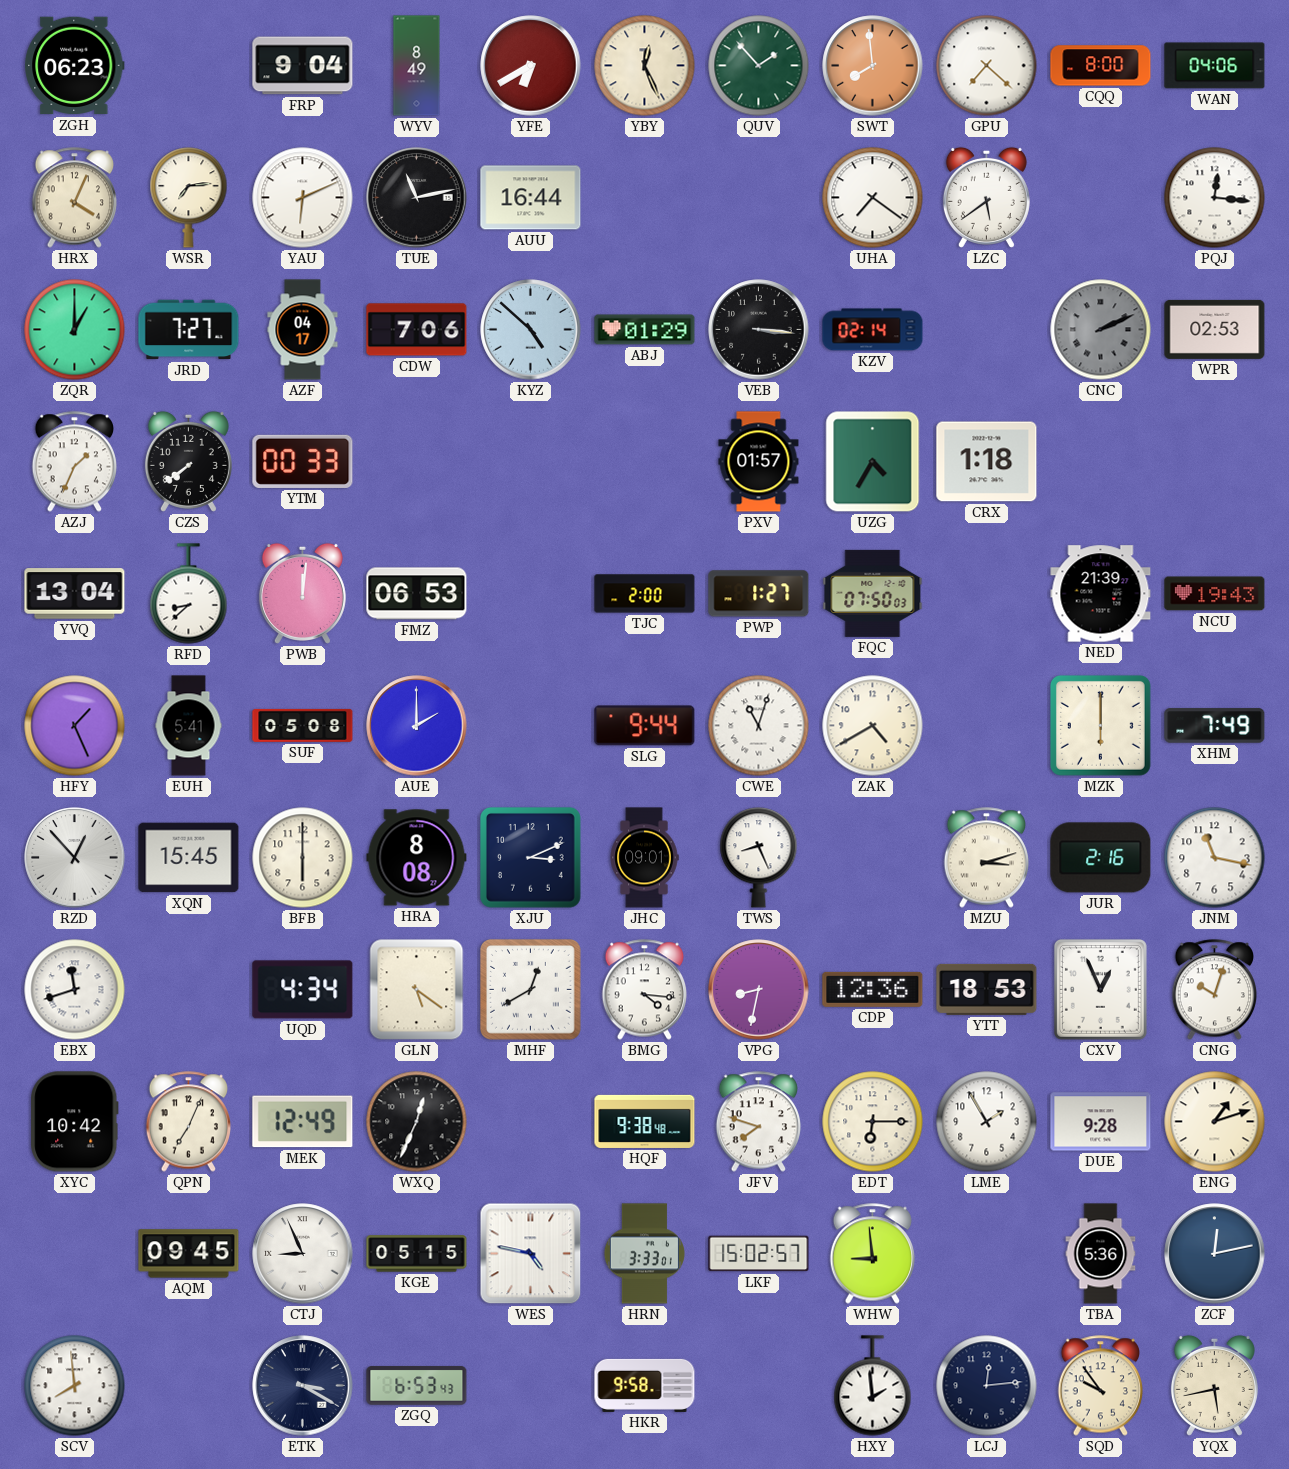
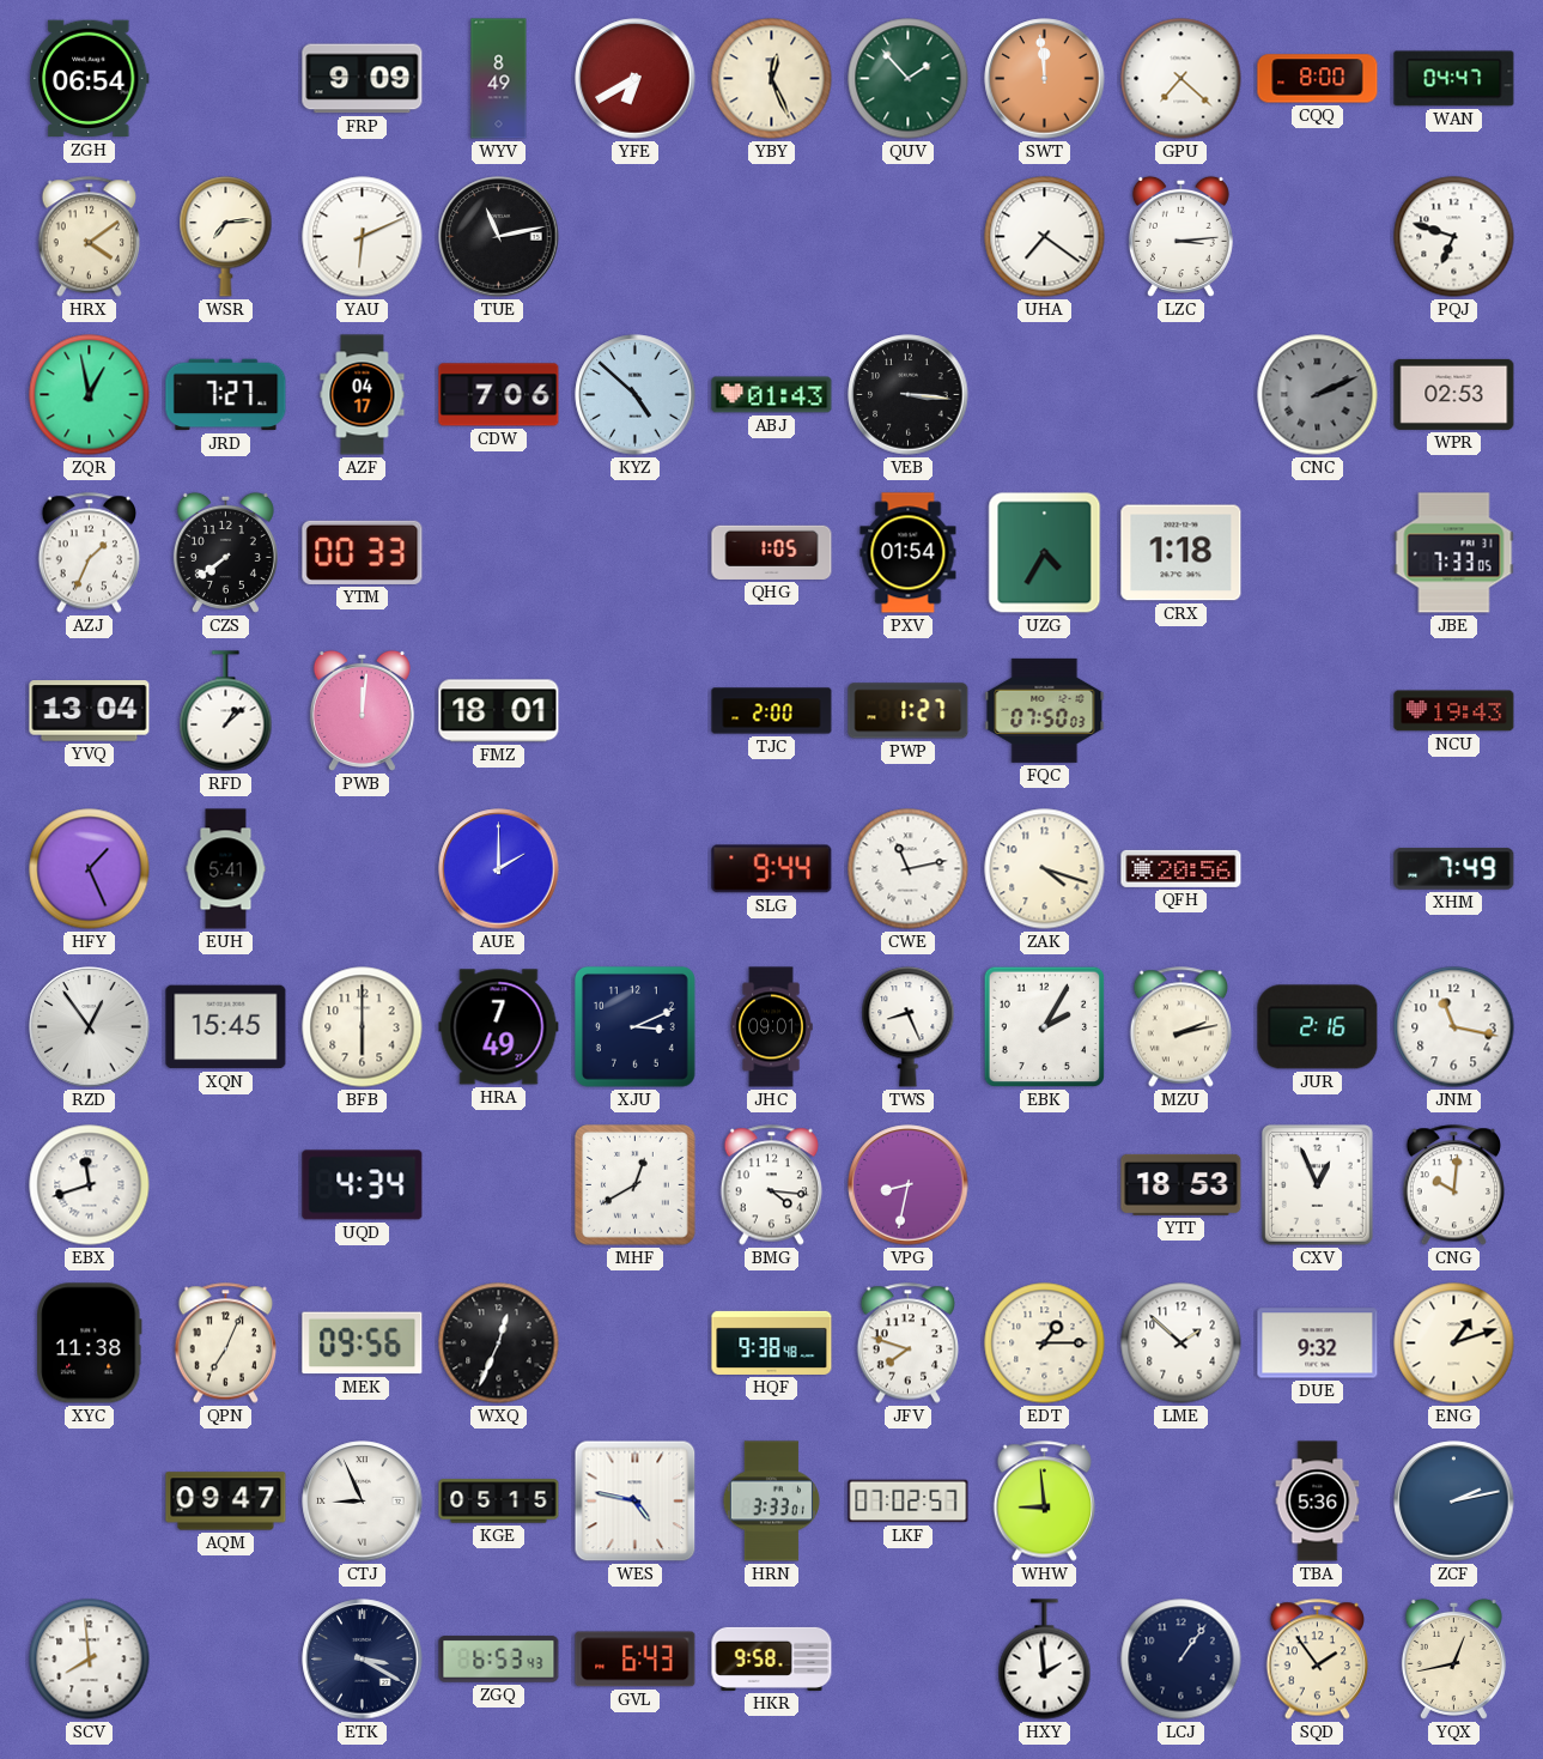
ZGH: 06:23 -> 06:54 (90, 79)
FRP: 9:04 -> 9:09 (363, 79)
SWT: 7:59 -> 11:59 (1045, 79)
WAN: 04:06 -> 04:47 (1454, 79)
HRX: 4:04 -> 4:09 (90, 237)
AUU: 16:44 -> none (531, 198)
LZC: 5:39 -> 3:14 (1180, 236)
PQJ: 12:16 -> 6:48 (1454, 237)
ZQR: 1:00 -> 12:58 (90, 395)
ABJ: 01:29 -> 01:43 (772, 395)
KZV: 02:14 -> none (873, 330)
QHG: none -> 1:05 (772, 552)
PXV: 01:57 -> 01:54 (909, 553)
JBE: none -> 7:33 (1454, 553)
RFD: 8:38 -> 1:08 (226, 711)
FMZ: 06:53 -> 18:01 (499, 711)
NED: 21:39 -> none (1101, 594)
SUF: 05:08 -> none (303, 725)
CWE: 11:03 -> 11:13 (909, 869)
ZAK: 4:40 -> 4:18 (1045, 869)
QFH: none -> 20:56 (1181, 868)
MZK: 6:00 -> none (1101, 725)
RZD: 12:53 -> 12:54 (90, 1027)
HRA: 8:08 -> 7:49 (499, 1027)
EBK: none -> 2:05 (1045, 1027)
MZU: 3:12 -> 2:13 (1181, 1027)
GLN: 5:21 -> none (417, 990)
CDP: 12:36 -> none (873, 989)
CNG: 10:03 -> 10:01 (1454, 1185)
XYC: 10:42 -> 11:38 (90, 1343)
MEK: 12:49 -> 09:56 (363, 1343)
EDT: 6:15 -> 1:15 (1045, 1343)
LME: 1:55 -> 1:52 (1181, 1343)
DUE: 9:28 -> 9:32 (1318, 1343)
AQM: 09:45 -> 09:47 (226, 1502)
LKF: 15:02 -> 07:02 (909, 1502)
ZCF: 12:13 -> 2:13 (1454, 1502)
GVL: none -> 6:43 (636, 1660)
LCJ: 12:14 -> 1:06 (1181, 1660)
SQD: 9:54 -> 1:54 (1318, 1660)
YQX: 5:43 -> 12:43 (1453, 1658)
